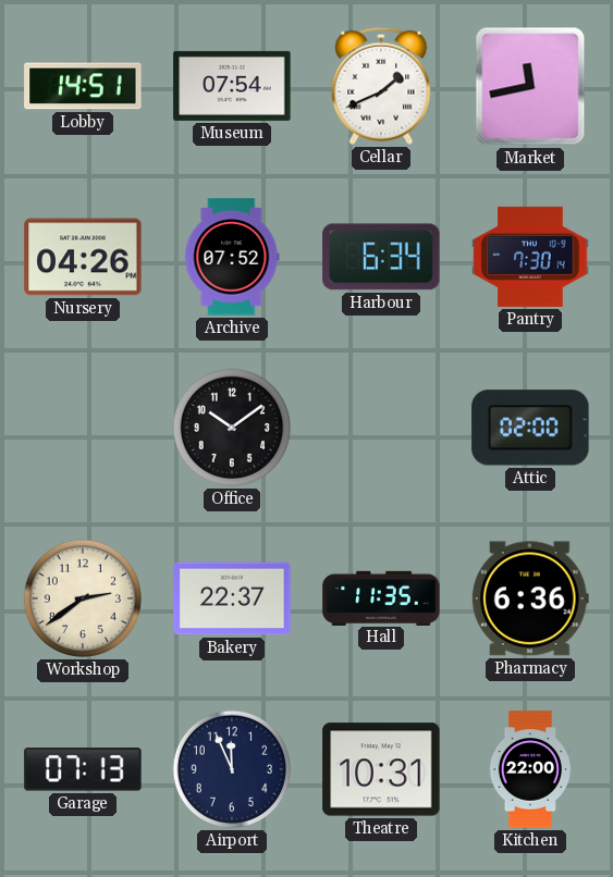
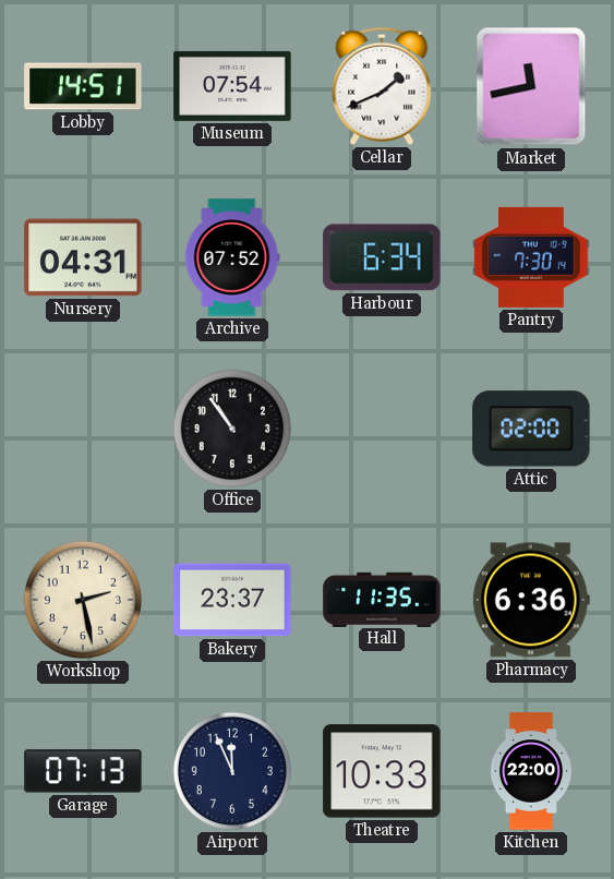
Nursery: 04:26 -> 04:31 (83, 257)
Office: 10:09 -> 10:54 (232, 429)
Workshop: 2:39 -> 2:28 (83, 600)
Bakery: 22:37 -> 23:37 (232, 600)
Theatre: 10:31 -> 10:33 (382, 771)
